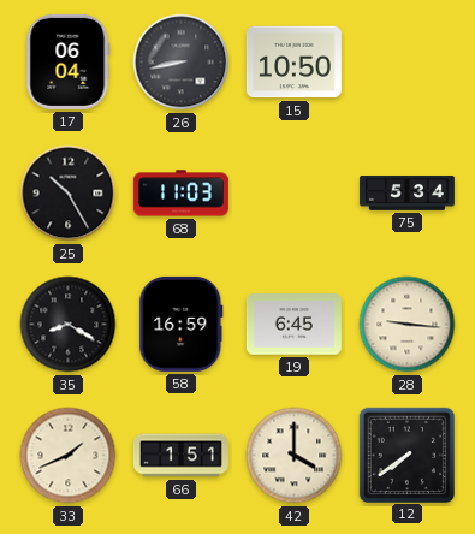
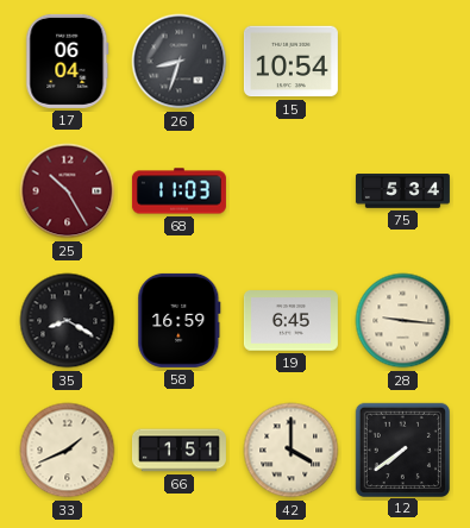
26: 8:43 -> 8:33 (180, 62)
15: 10:50 -> 10:54 (290, 62)
25 dial: black -> burgundy (68, 191)
